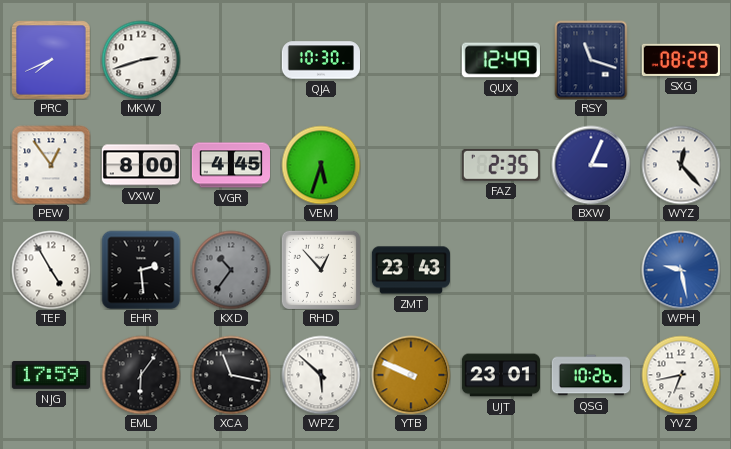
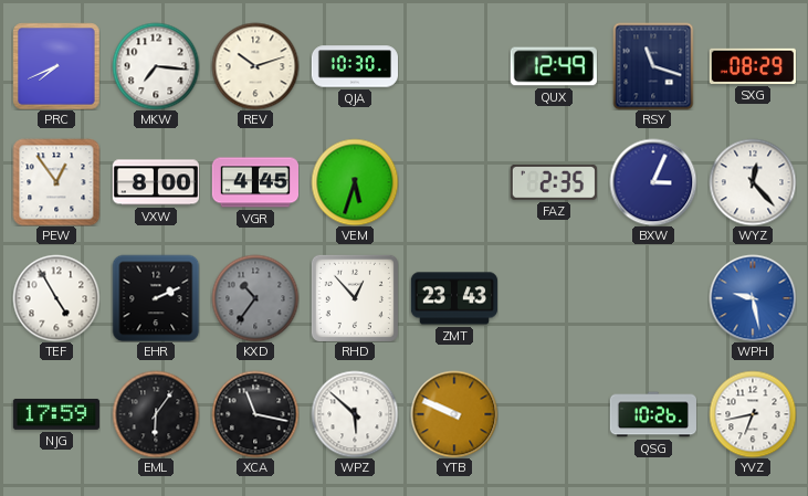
MKW: 2:42 -> 7:16 (156, 66)
REV: none -> 10:12 (255, 66)
EHR: 2:29 -> 2:11 (156, 298)
UJT: 23:01 -> none (500, 375)
